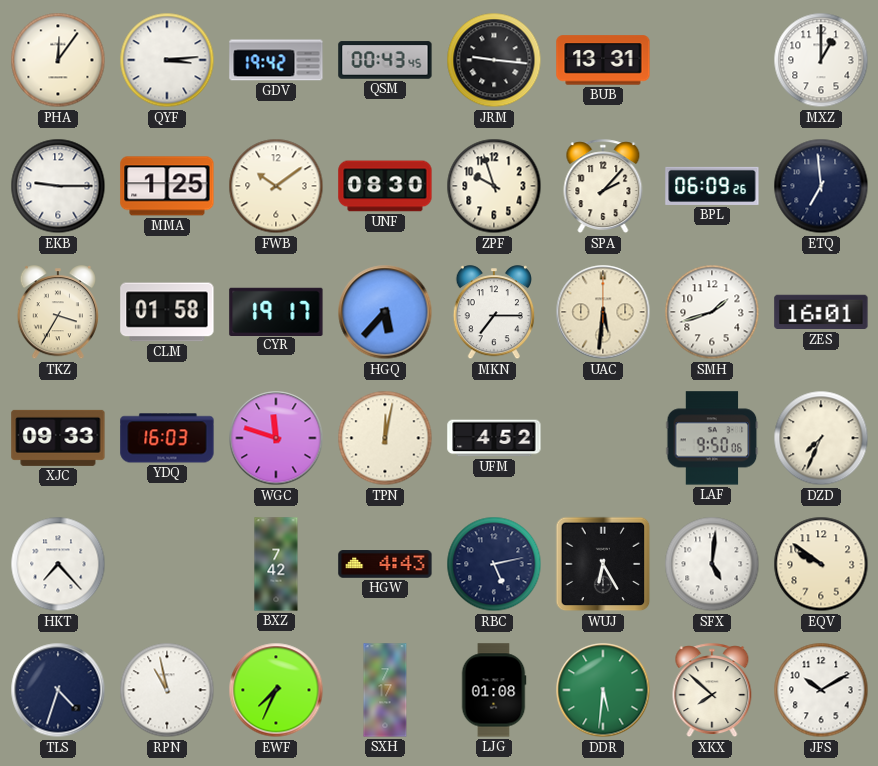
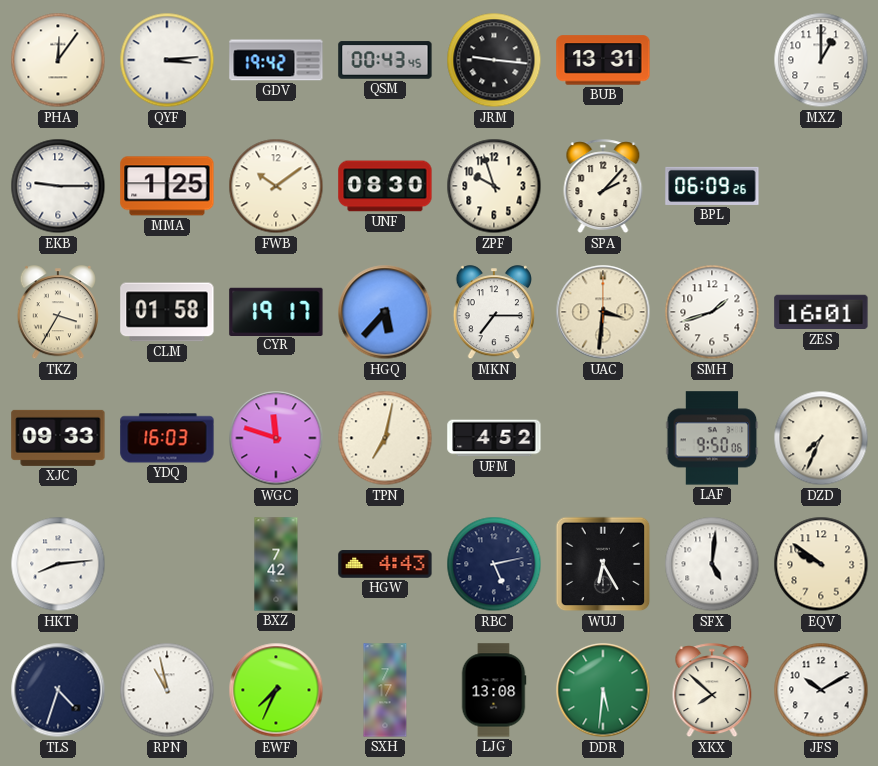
ETQ: 6:59 -> none (821, 186)
UAC: 5:31 -> 3:31 (603, 312)
TPN: 12:02 -> 7:02 (385, 438)
HKT: 7:23 -> 8:14 (58, 564)
LJG: 01:08 -> 13:08 (494, 690)
